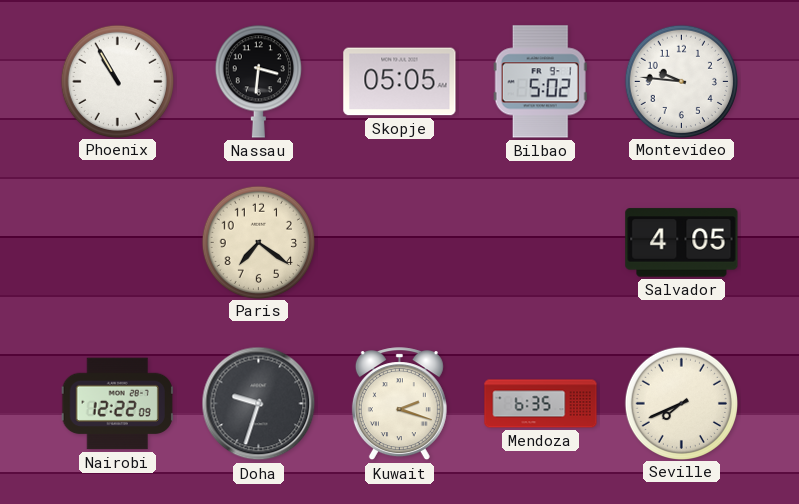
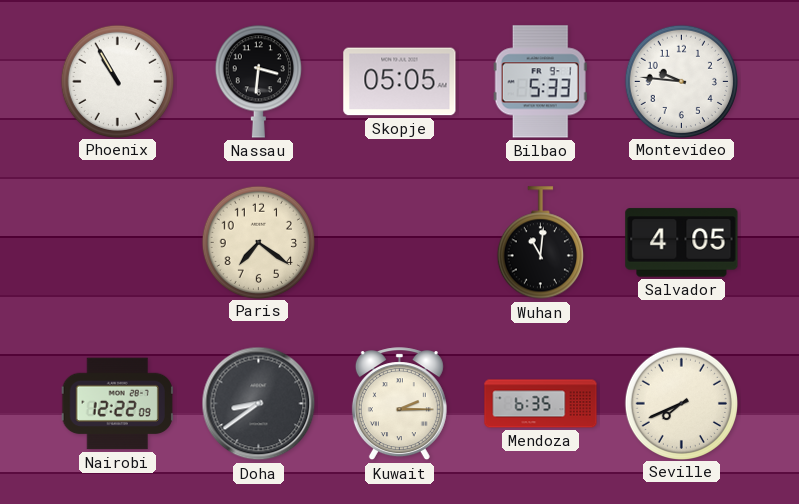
Bilbao: 5:02 -> 5:33 (540, 82)
Wuhan: none -> 11:01 (540, 243)
Doha: 9:33 -> 8:39 (259, 404)
Kuwait: 2:18 -> 2:15 (399, 404)
